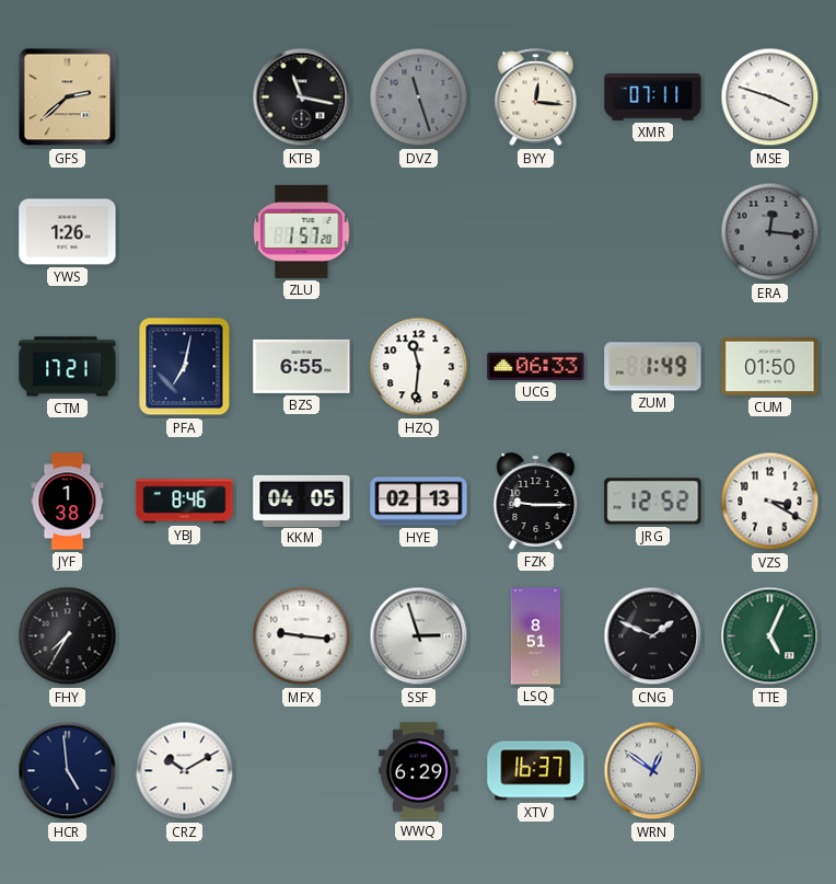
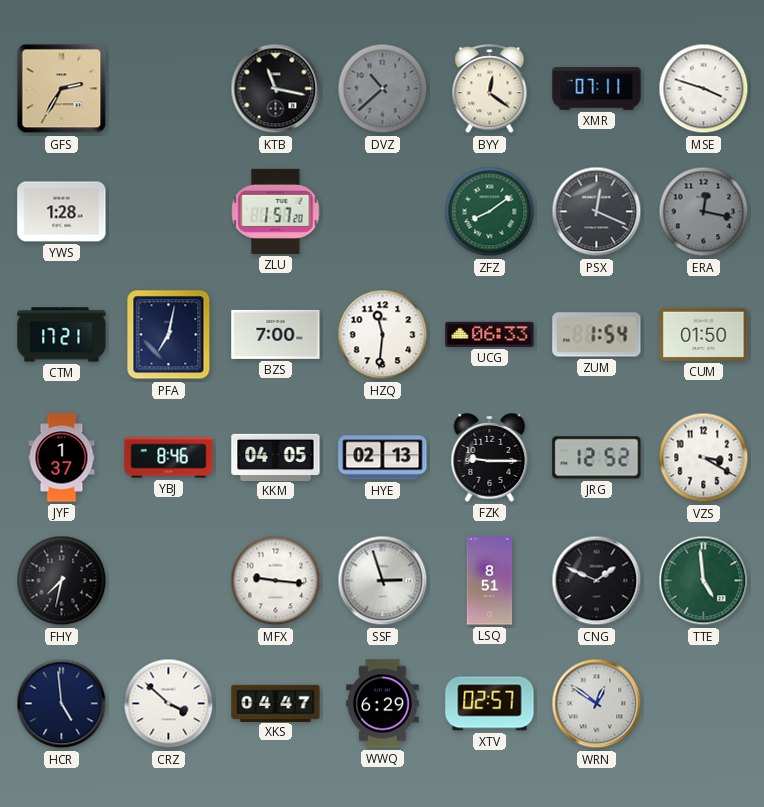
GFS: 2:38 -> 2:35 (62, 89)
DVZ: 11:27 -> 10:38 (383, 89)
BYY: 12:16 -> 12:21 (490, 90)
YWS: 1:26 -> 1:28 (62, 212)
ZFZ: none -> 8:09 (490, 212)
PSX: none -> 12:19 (597, 212)
ERA: 12:16 -> 12:17 (704, 212)
BZS: 6:55 -> 7:00 (276, 334)
ZUM: 1:49 -> 1:54 (597, 335)
JYF: 1:38 -> 1:37 (62, 458)
FHY: 7:35 -> 7:32 (62, 581)
TTE: 5:04 -> 4:59 (704, 581)
CRZ: 10:10 -> 3:52 (169, 704)
XKS: none -> 04:47 (276, 703)
XTV: 16:37 -> 02:57 (490, 704)
